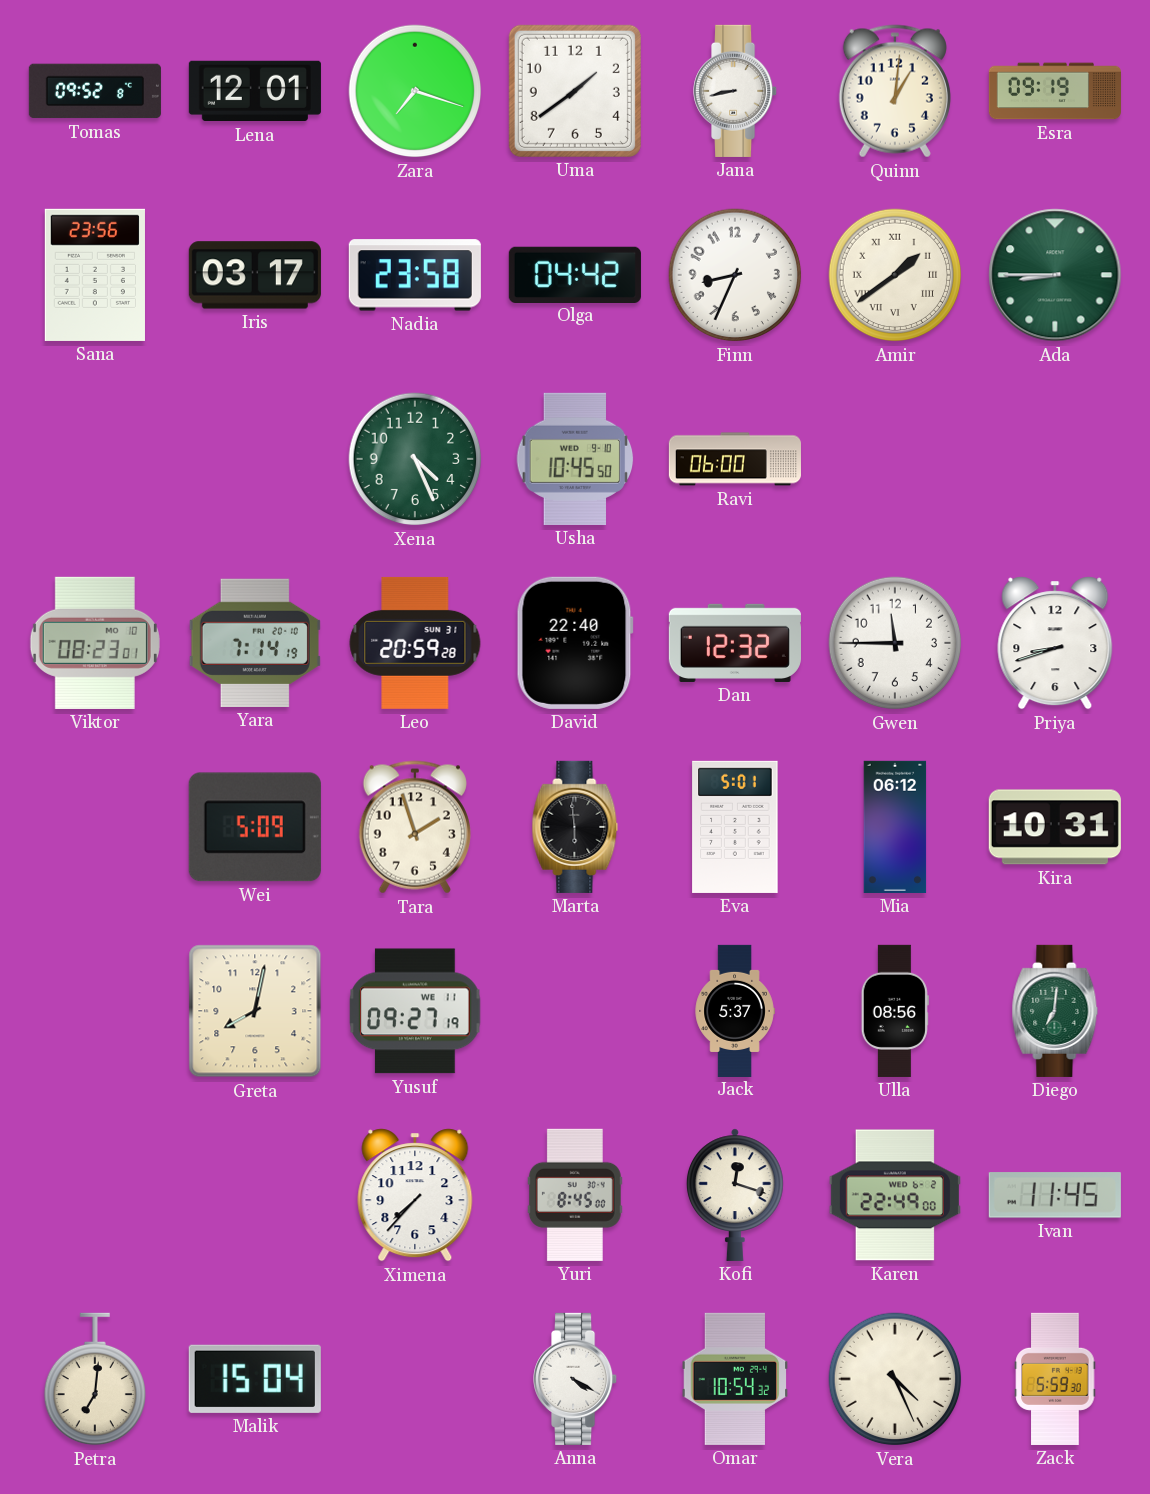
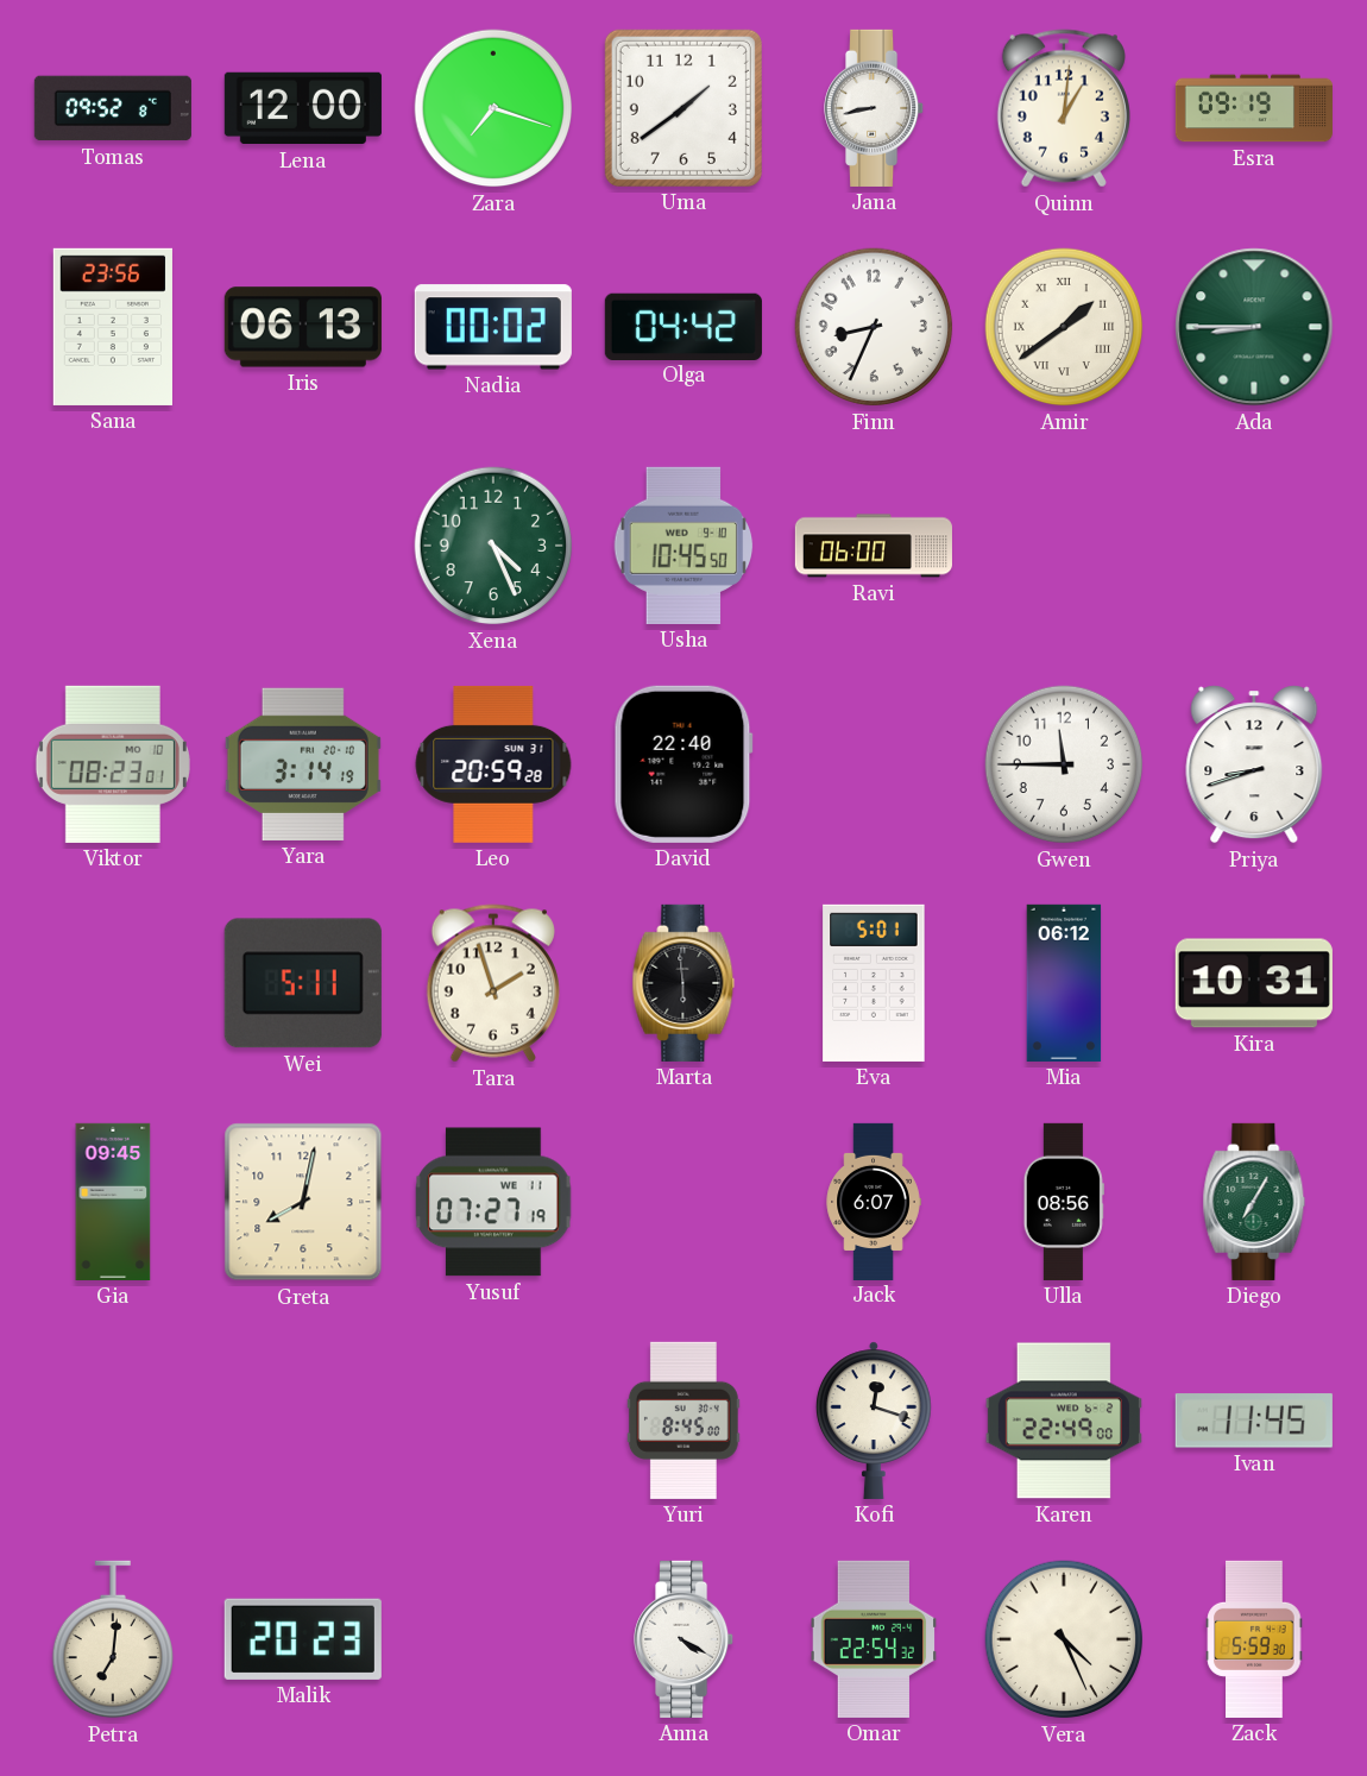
Lena: 12:01 -> 12:00 (303, 108)
Iris: 03:17 -> 06:13 (303, 327)
Nadia: 23:58 -> 00:02 (493, 327)
Yara: 7:14 -> 3:14 (303, 764)
Dan: 12:32 -> none (735, 643)
Wei: 5:09 -> 5:11 (303, 983)
Gia: none -> 09:45 (113, 1202)
Yusuf: 09:27 -> 07:27 (493, 1202)
Jack: 5:37 -> 6:07 (874, 1201)
Diego: 7:01 -> 7:05 (1254, 1202)
Ximena: 7:37 -> none (415, 1195)
Malik: 15:04 -> 20:23 (303, 1639)
Omar: 10:54 -> 22:54 (874, 1639)
